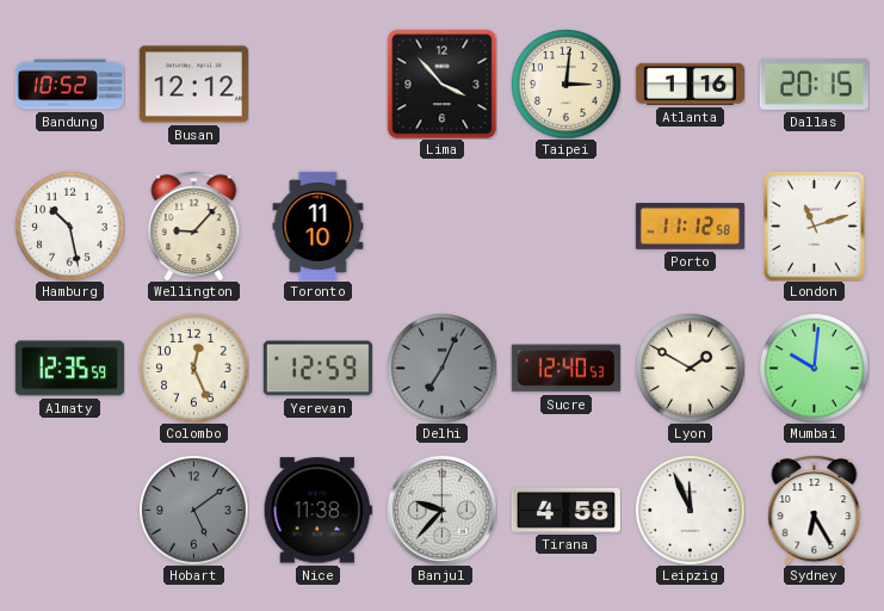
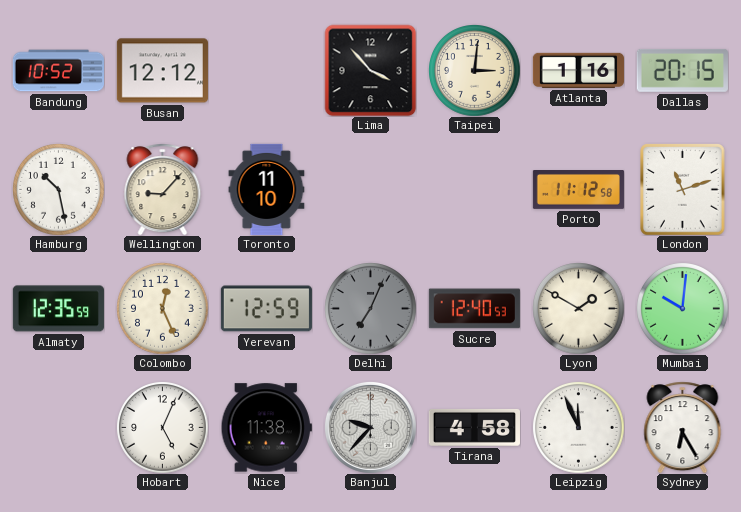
Hobart: 5:09 -> 5:04 (163, 428)
Hobart dial: grey -> white (163, 428)
